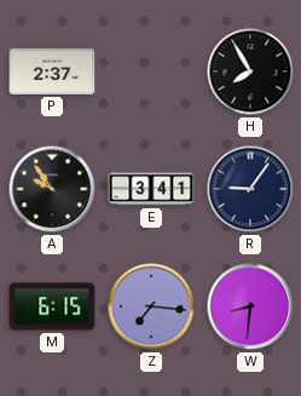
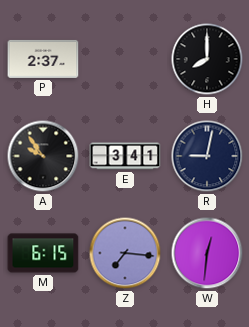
H: 7:55 -> 8:00 (207, 59)
R: 9:06 -> 9:02 (207, 156)
W: 8:31 -> 12:31 (207, 253)
